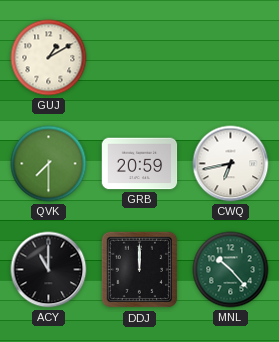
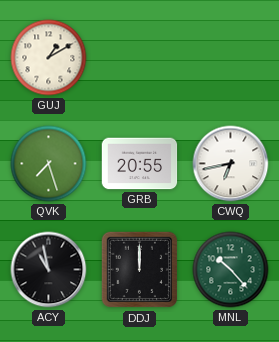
QVK: 7:30 -> 7:27 (49, 164)
GRB: 20:59 -> 20:55 (140, 164)
ACY: 11:00 -> 10:58 (49, 270)
